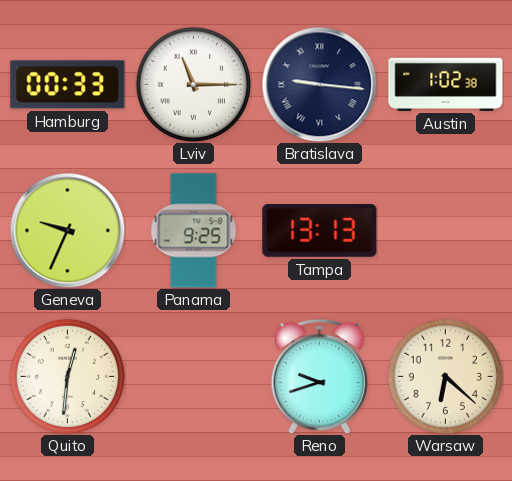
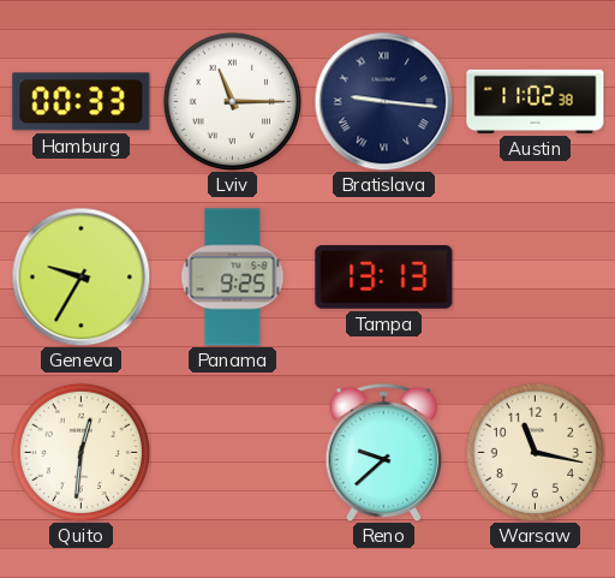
Austin: 1:02 -> 11:02 (536, 101)
Geneva: 9:34 -> 9:35 (80, 276)
Reno: 9:42 -> 9:38 (383, 452)
Warsaw: 6:22 -> 11:17 (535, 452)
